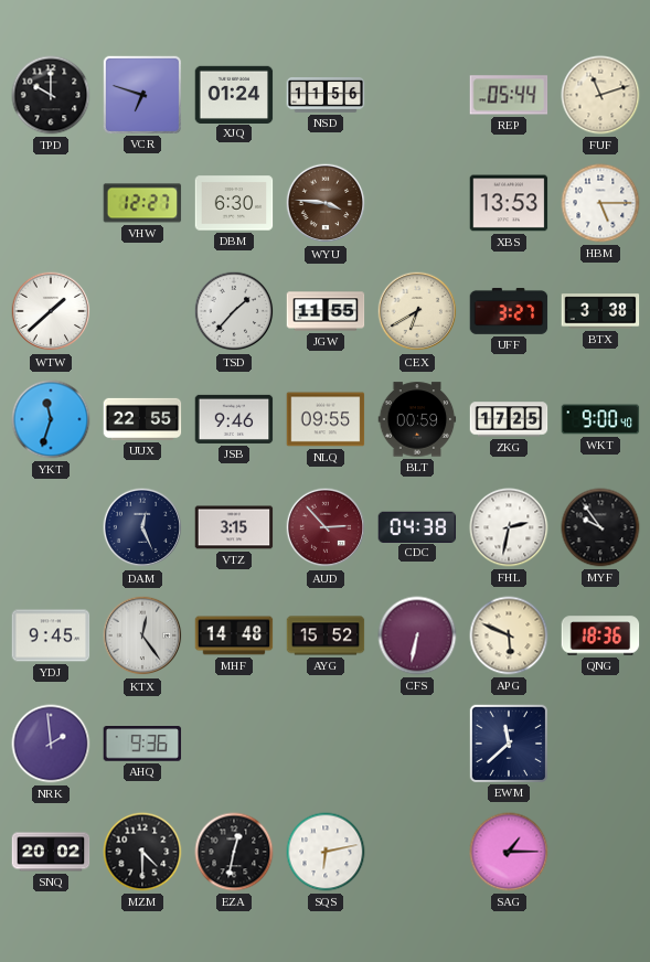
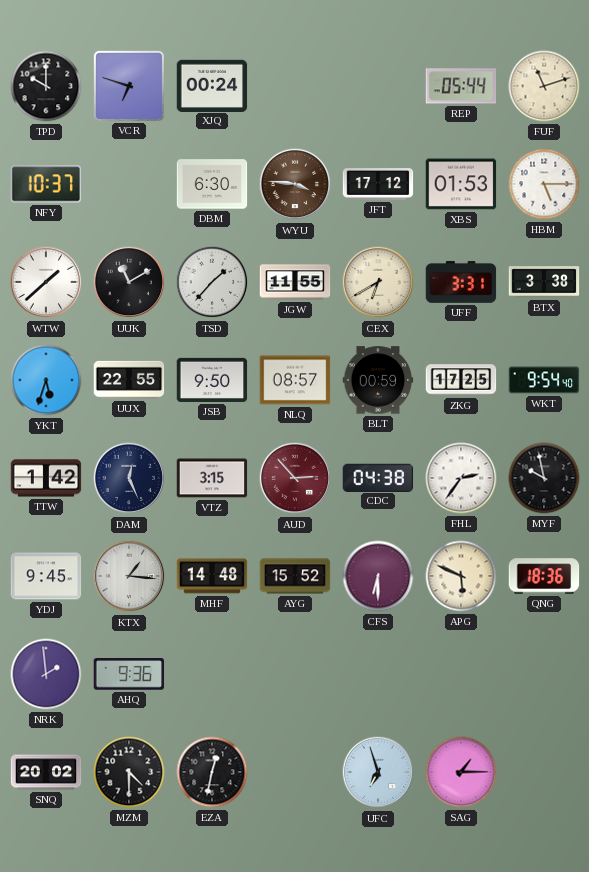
XJQ: 01:24 -> 00:24 (212, 85)
NSD: 11:56 -> none (326, 96)
NFY: none -> 10:37 (46, 184)
VHW: 12:27 -> none (142, 203)
JFT: none -> 17:12 (378, 184)
XBS: 13:53 -> 01:53 (461, 184)
UUK: none -> 11:10 (129, 282)
UFF: 3:27 -> 3:31 (461, 282)
YKT: 11:33 -> 5:33 (46, 380)
JSB: 9:46 -> 9:50 (212, 380)
NLQ: 09:55 -> 08:57 (295, 380)
WKT: 9:00 -> 9:54 (544, 380)
TTW: none -> 1:42 (46, 478)
FHL: 2:32 -> 2:36 (461, 478)
MYF: 9:54 -> 9:58 (544, 478)
KTX: 12:24 -> 1:16 (129, 576)
CFS: 6:32 -> 6:30 (378, 576)
EWM: 11:38 -> none (508, 742)
SQS: 6:13 -> none (326, 852)
UFC: none -> 6:57 (378, 772)
